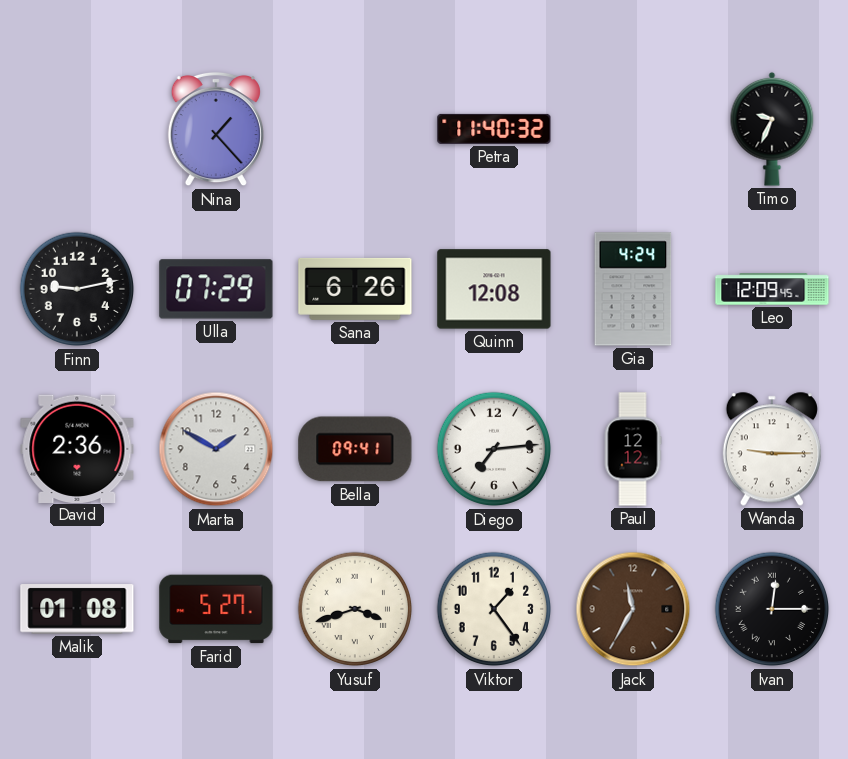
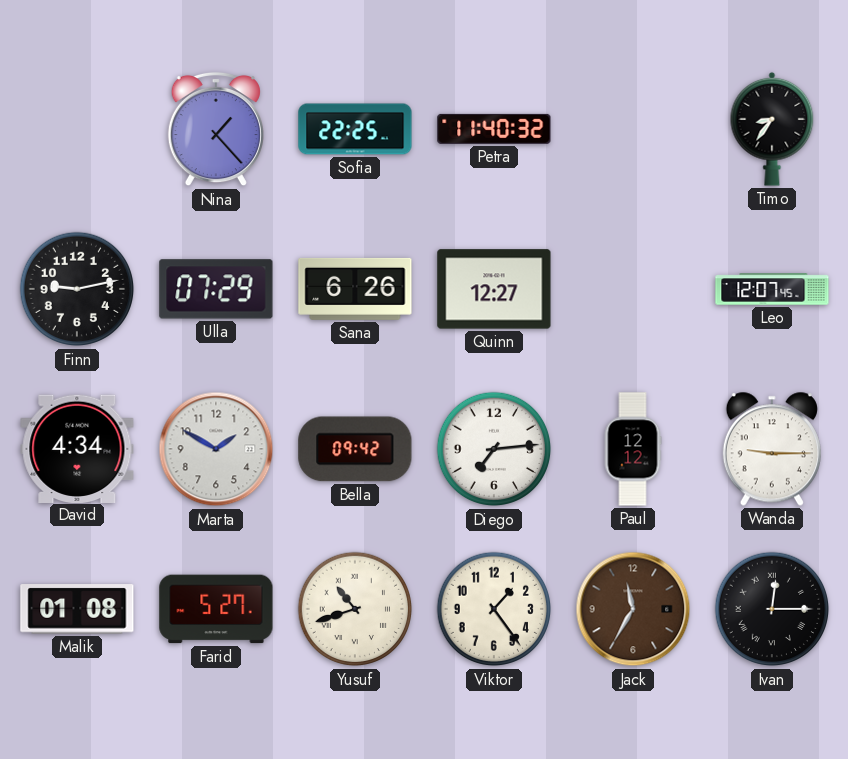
Sofia: none -> 22:25 (355, 129)
Timo: 9:34 -> 8:36 (772, 129)
Quinn: 12:08 -> 12:27 (494, 289)
Gia: 4:24 -> none (633, 289)
Leo: 12:09 -> 12:07 (772, 289)
David: 2:36 -> 4:34 (77, 448)
Bella: 09:41 -> 09:42 (355, 449)
Yusuf: 3:42 -> 10:42 (355, 609)
